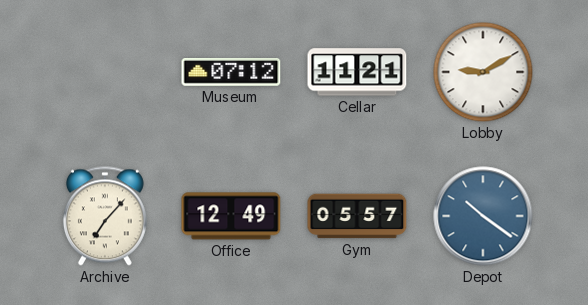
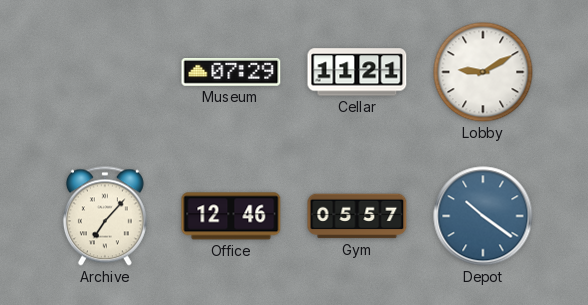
Museum: 07:12 -> 07:29 (231, 73)
Office: 12:49 -> 12:46 (231, 216)
